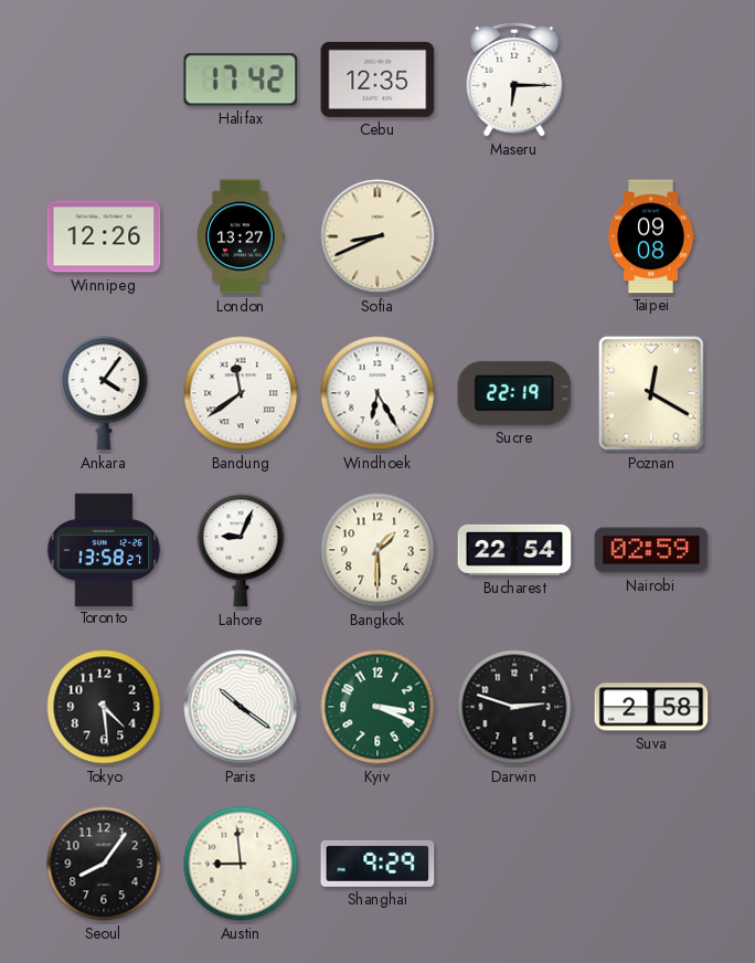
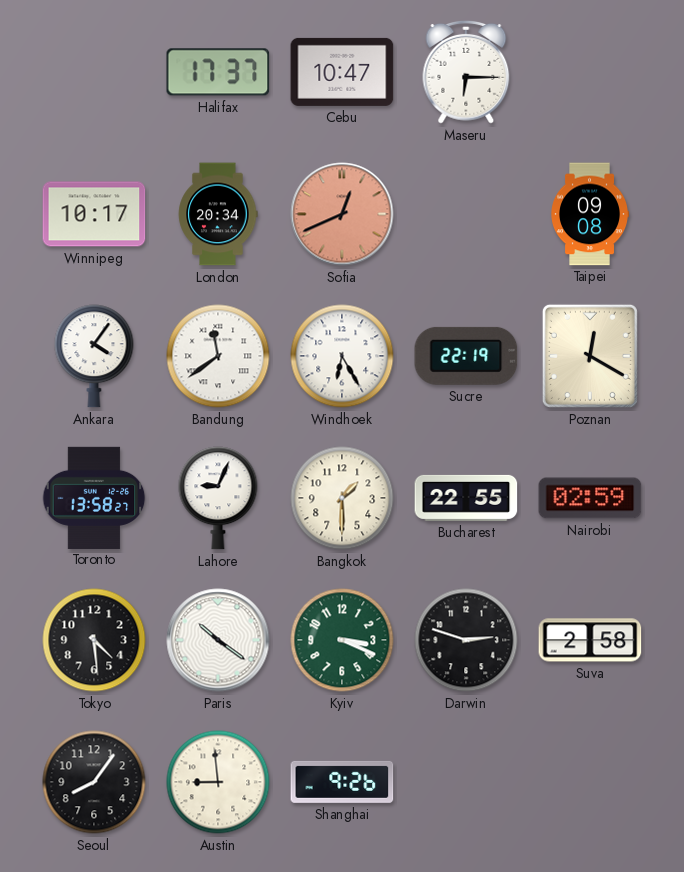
Halifax: 17:42 -> 17:37 (218, 72)
Cebu: 12:35 -> 10:47 (342, 72)
Winnipeg: 12:26 -> 10:17 (94, 214)
London: 13:27 -> 20:34 (218, 214)
Sofia: 8:41 -> 12:41 (342, 214)
Sofia dial: cream -> salmon (342, 214)
Bucharest: 22:54 -> 22:55 (466, 498)
Shanghai: 9:29 -> 9:26 (342, 782)
